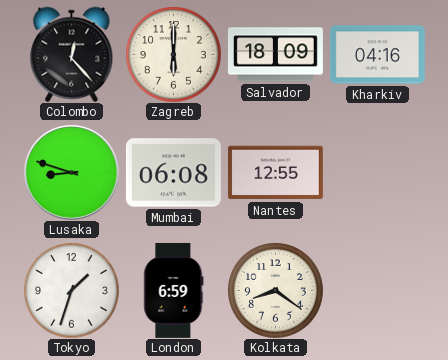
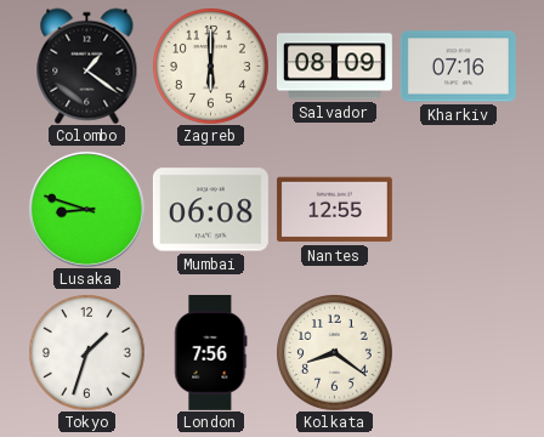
Colombo: 12:23 -> 1:21 (87, 66)
Salvador: 18:09 -> 08:09 (334, 67)
Kharkiv: 04:16 -> 07:16 (458, 67)
London: 6:59 -> 7:56 (211, 352)
